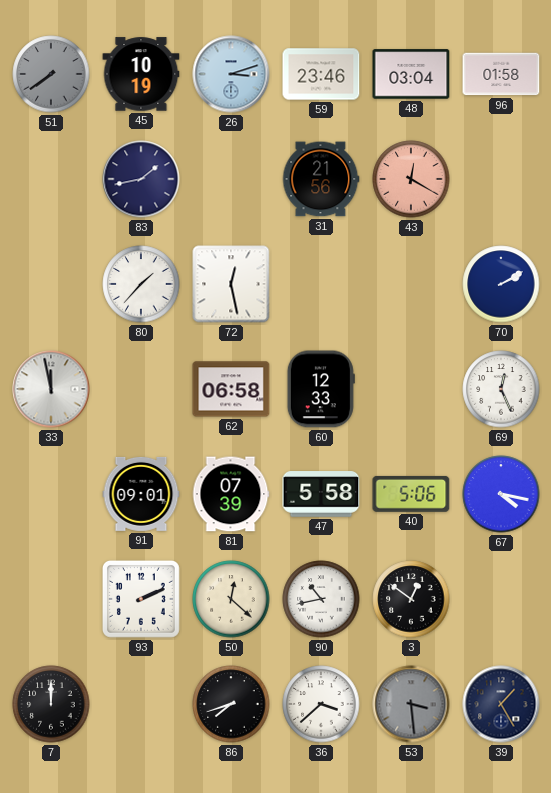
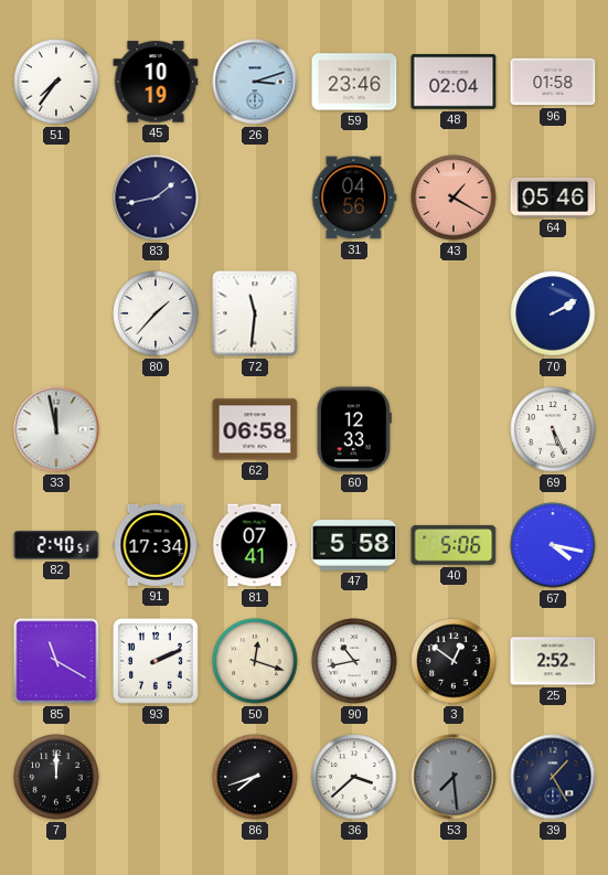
51: 7:39 -> 7:36 (56, 82)
51 dial: grey -> white (56, 82)
48: 03:04 -> 02:04 (454, 82)
31: 21:56 -> 04:56 (354, 198)
43: 12:20 -> 1:20 (454, 198)
64: none -> 05:46 (553, 198)
72: 12:28 -> 11:31 (255, 313)
69: 12:26 -> 5:26 (553, 429)
82: none -> 2:40 (56, 545)
91: 09:01 -> 17:34 (156, 545)
81: 07:39 -> 07:41 (255, 545)
85: none -> 11:20 (56, 661)
50: 12:22 -> 12:18 (255, 661)
25: none -> 2:52 (553, 661)
53: 3:29 -> 7:29 (454, 777)
